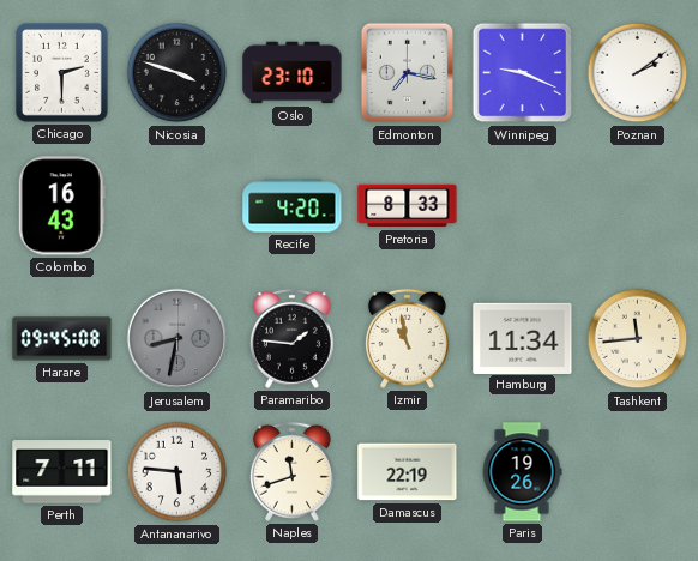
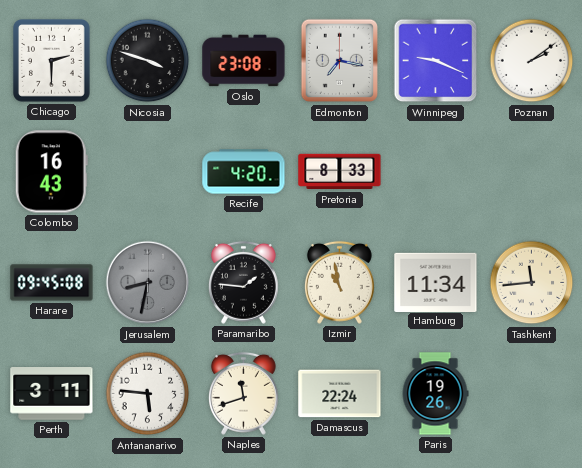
Oslo: 23:10 -> 23:08 (244, 61)
Perth: 7:11 -> 3:11 (52, 394)
Damascus: 22:19 -> 22:24 (340, 394)
